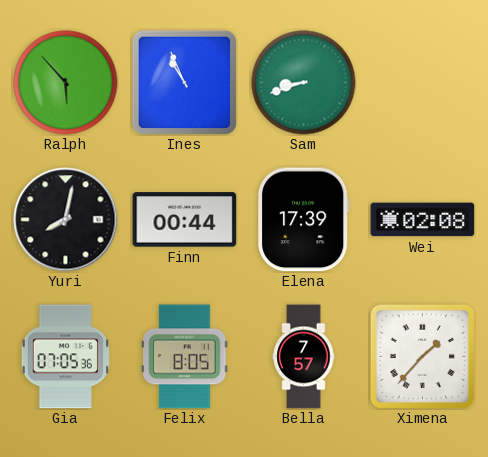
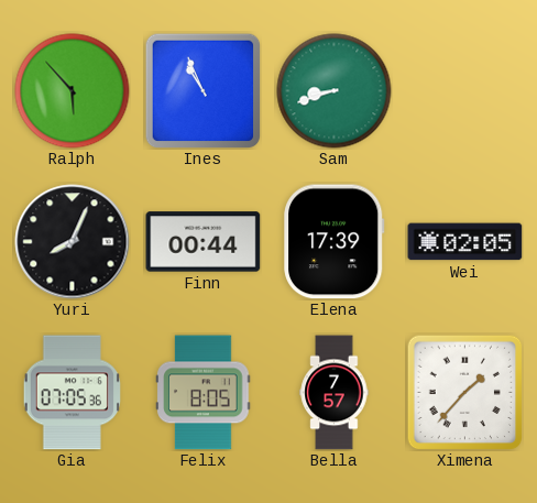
Yuri: 8:02 -> 8:04 (73, 242)
Wei: 02:08 -> 02:05 (465, 242)
